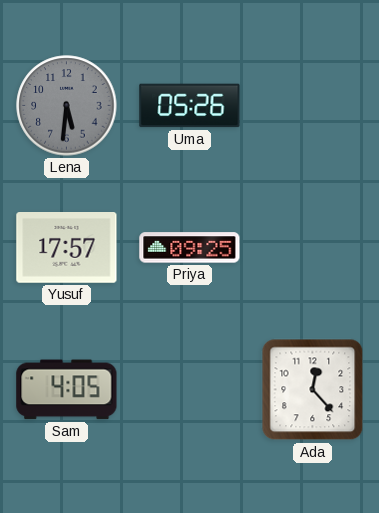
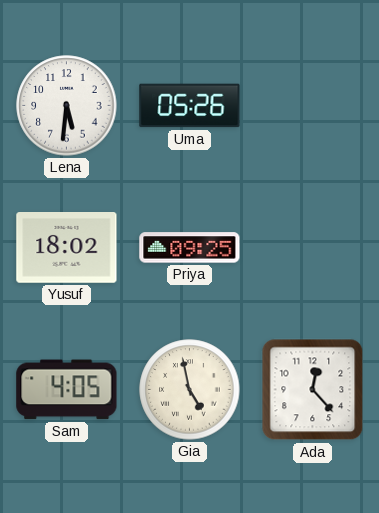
Lena dial: grey -> white (67, 106)
Yusuf: 17:57 -> 18:02 (67, 248)
Gia: none -> 4:58 (190, 390)
